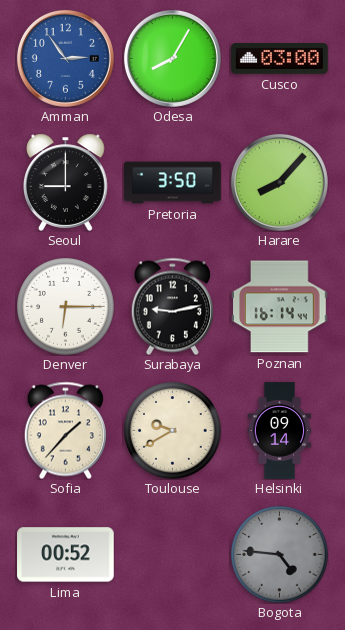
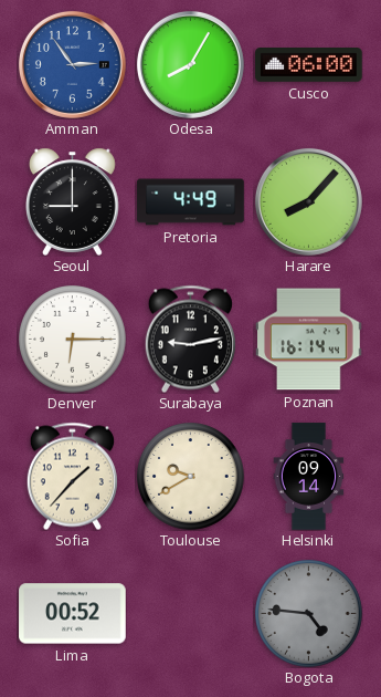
Cusco: 03:00 -> 06:00 (309, 65)
Pretoria: 3:50 -> 4:49 (191, 202)
